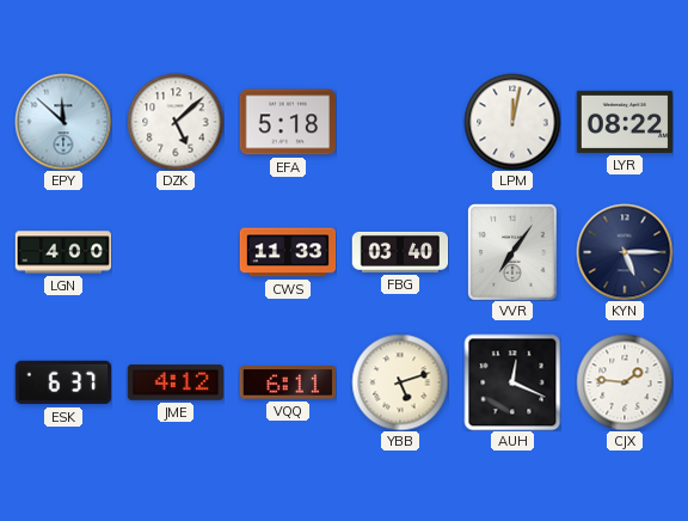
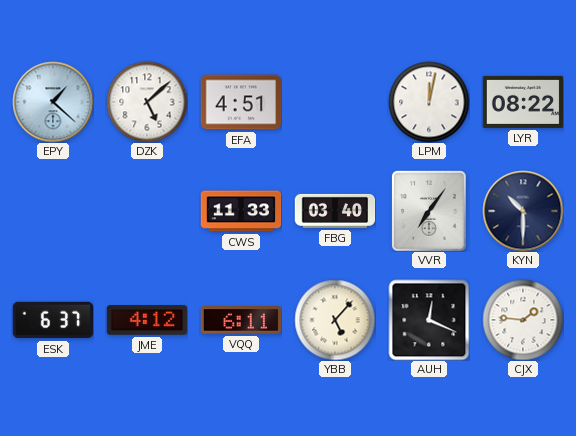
EPY: 11:52 -> 1:22 (53, 102)
EFA: 5:18 -> 4:51 (241, 102)
LGN: 4:00 -> none (63, 252)
KYN: 5:15 -> 10:30 (523, 211)
YBB: 5:12 -> 5:07 (335, 320)
